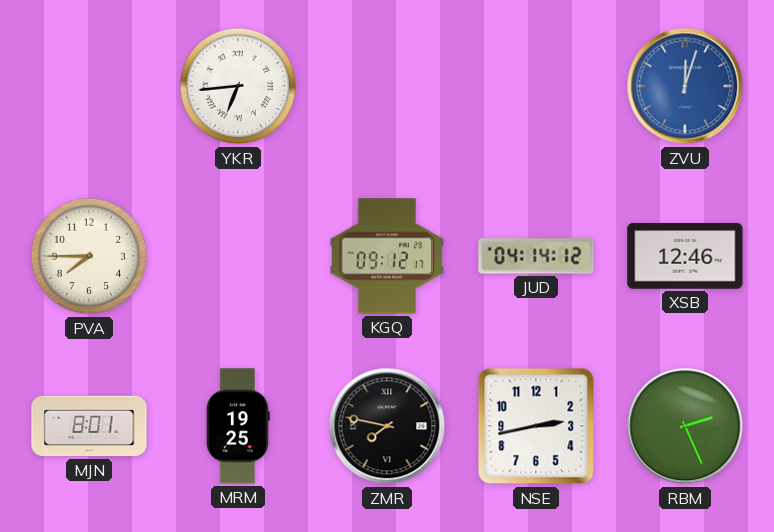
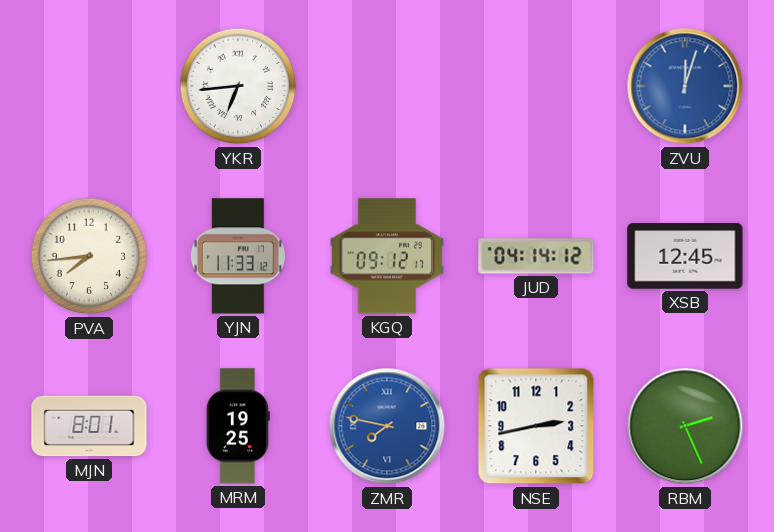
PVA: 7:45 -> 7:44 (89, 256)
YJN: none -> 11:33 (238, 256)
XSB: 12:46 -> 12:45 (685, 256)
ZMR dial: black -> blue (387, 426)
